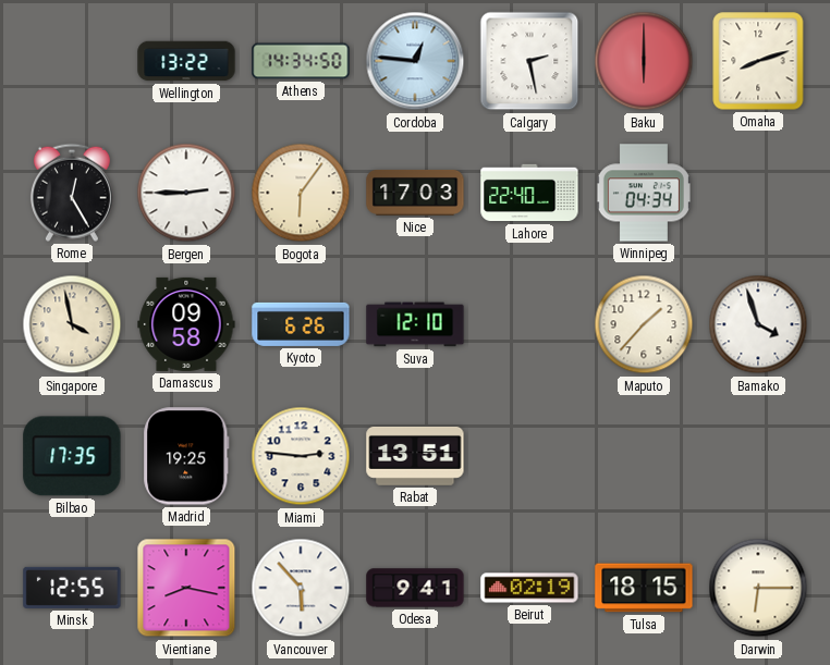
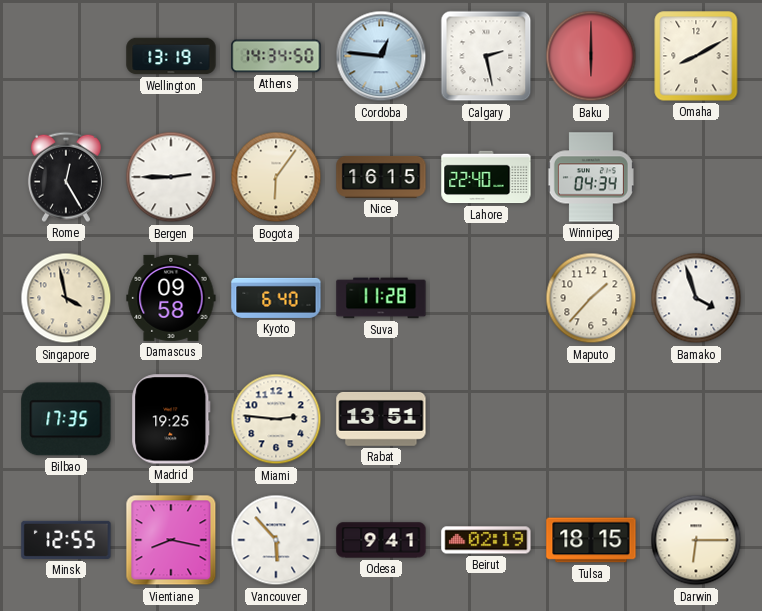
Wellington: 13:22 -> 13:19 (171, 56)
Omaha: 8:12 -> 8:10 (696, 56)
Nice: 17:03 -> 16:15 (381, 177)
Kyoto: 6:26 -> 6:40 (276, 298)
Suva: 12:10 -> 11:28 (381, 298)
